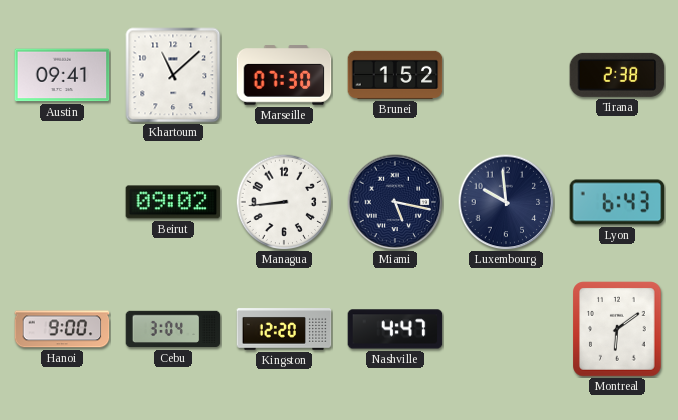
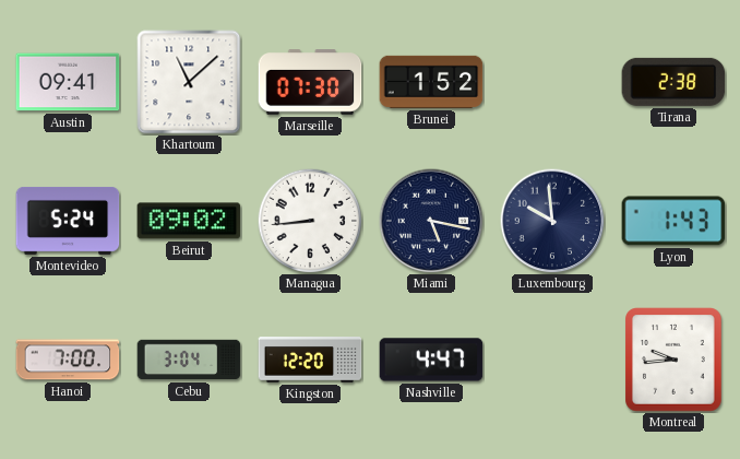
Montevideo: none -> 5:24 (68, 221)
Lyon: 6:43 -> 1:43 (673, 221)
Hanoi: 9:00 -> 7:00 (68, 360)
Montreal: 6:09 -> 9:44 (673, 360)
